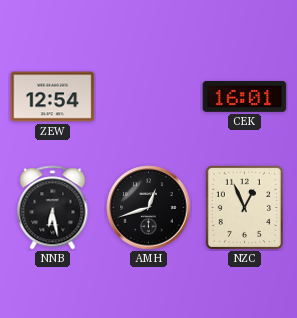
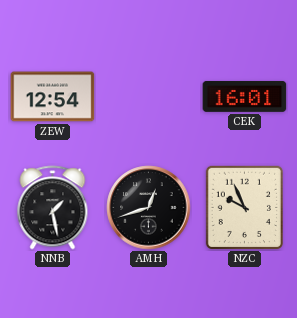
NNB: 6:28 -> 1:28 (53, 208)
NZC: 12:56 -> 9:56 (244, 207)
